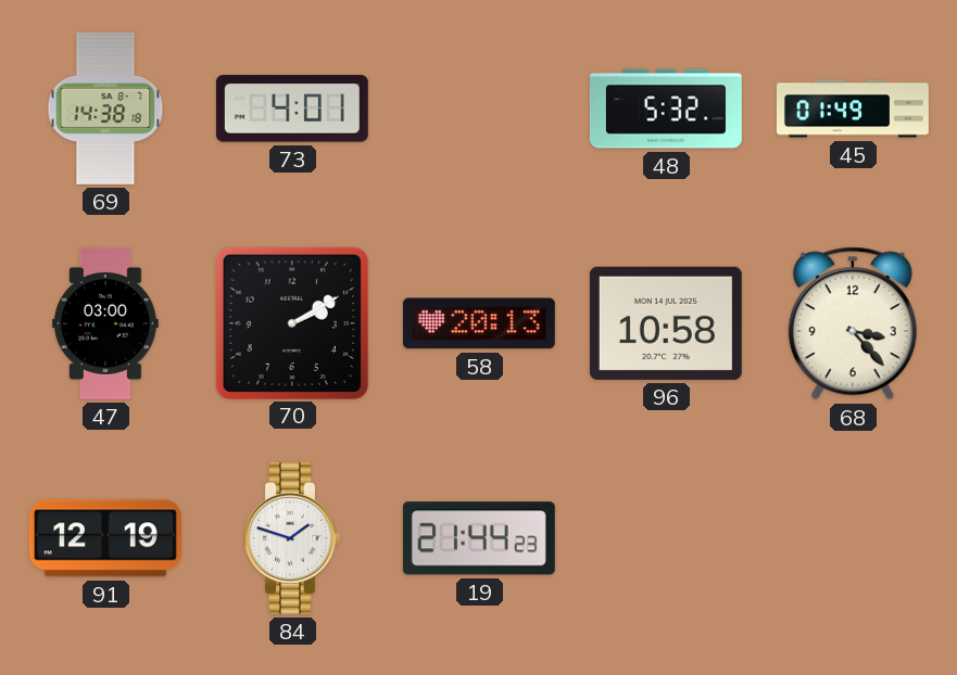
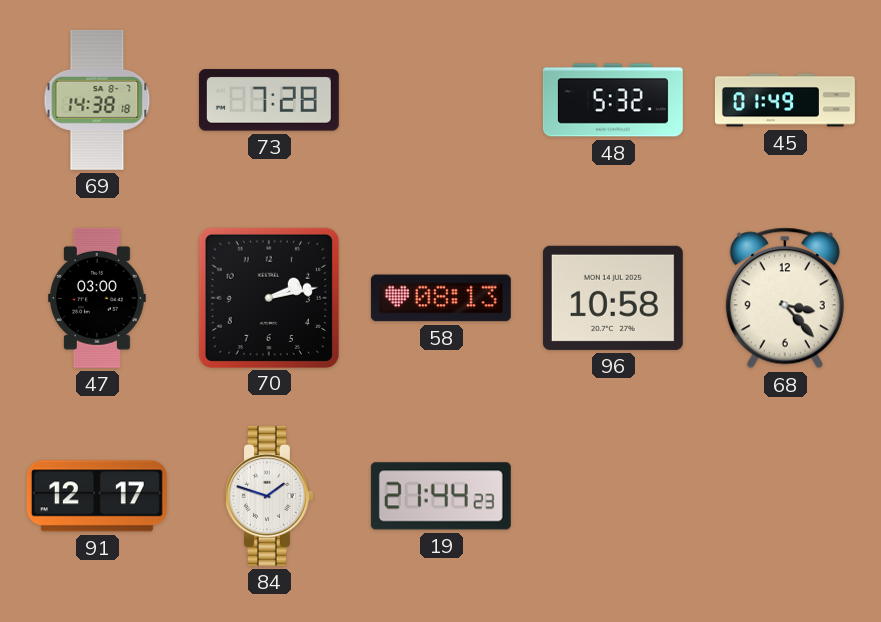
73: 4:01 -> 7:28 (269, 100)
70: 2:10 -> 2:13 (268, 297)
58: 20:13 -> 08:13 (441, 298)
91: 12:19 -> 12:17 (97, 496)
